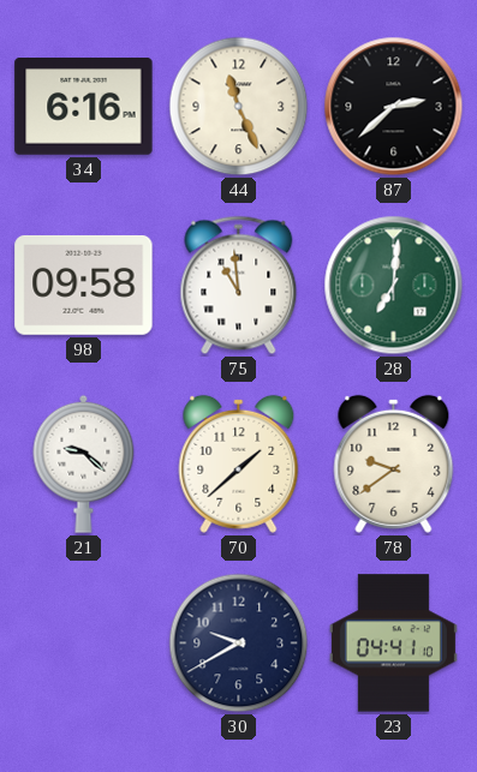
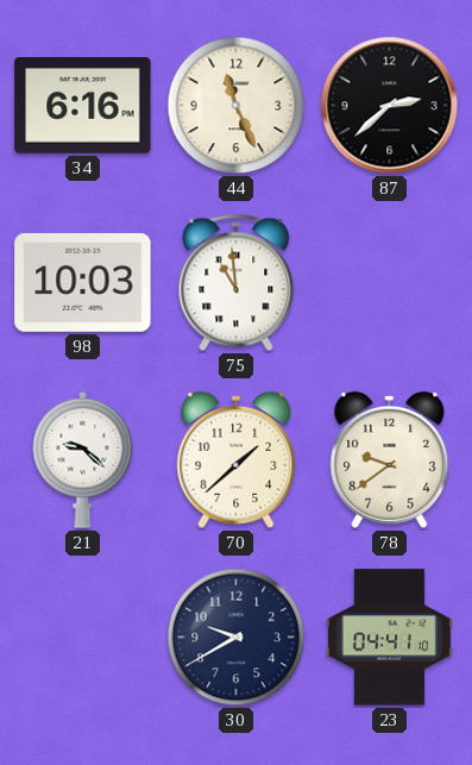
98: 09:58 -> 10:03 (83, 282)
28: 7:01 -> none (394, 286)
